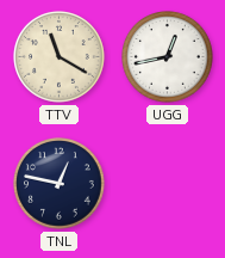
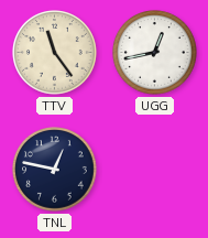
TTV: 11:20 -> 11:24 (55, 53)
